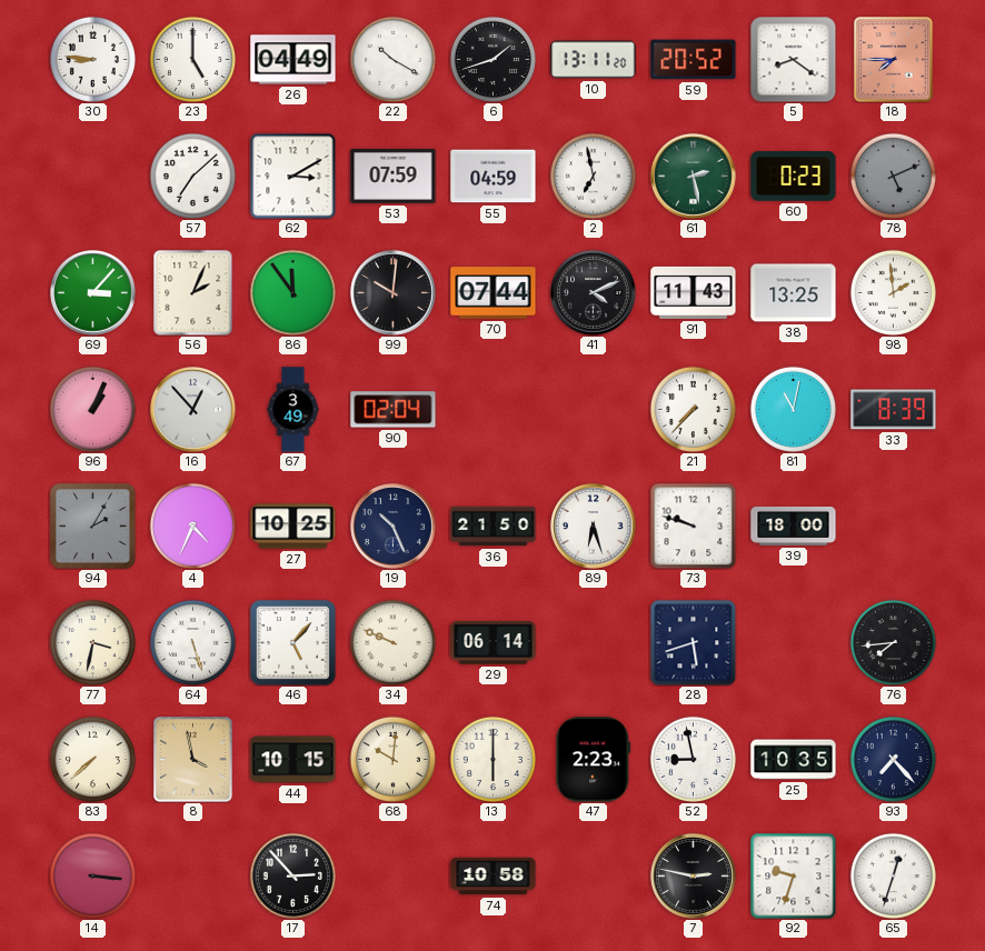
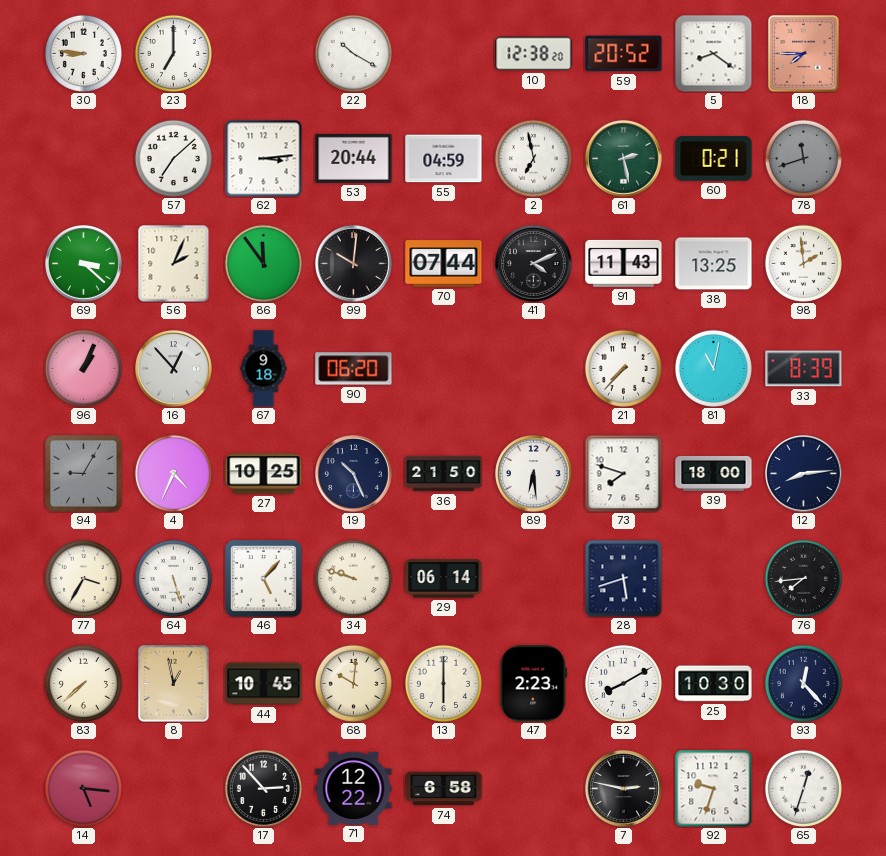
23: 5:00 -> 7:00 (173, 53)
26: 04:49 -> none (293, 60)
6: 1:42 -> none (492, 59)
10: 13:11 -> 12:38 (534, 54)
62: 3:10 -> 3:14 (263, 158)
53: 07:59 -> 20:44 (354, 158)
60: 0:23 -> 0:21 (714, 159)
78: 5:11 -> 11:42 (803, 158)
69: 3:07 -> 3:22 (84, 264)
67: 3:49 -> 9:18 (264, 369)
90: 02:04 -> 06:20 (354, 369)
94: 2:05 -> 9:05 (84, 474)
89: 6:27 -> 6:29 (534, 474)
73: 9:48 -> 7:48 (623, 473)
12: none -> 8:14 (804, 474)
77: 3:32 -> 3:35 (83, 578)
34: 9:49 -> 9:48 (353, 578)
8: 3:58 -> 12:58 (174, 684)
44: 10:15 -> 10:45 (264, 684)
52: 8:58 -> 8:10 (623, 683)
25: 10:35 -> 10:30 (714, 684)
93: 7:23 -> 12:23 (803, 683)
14: 3:16 -> 5:16 (83, 788)
71: none -> 12:22 (354, 788)
74: 10:58 -> 6:58 (444, 789)
